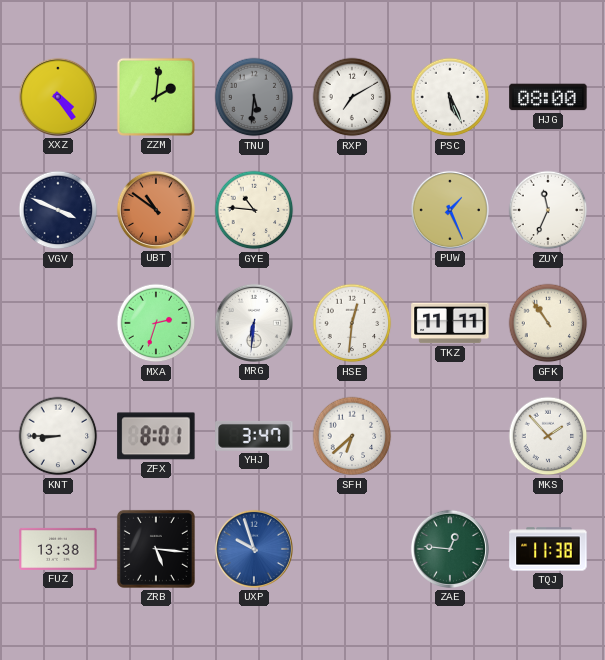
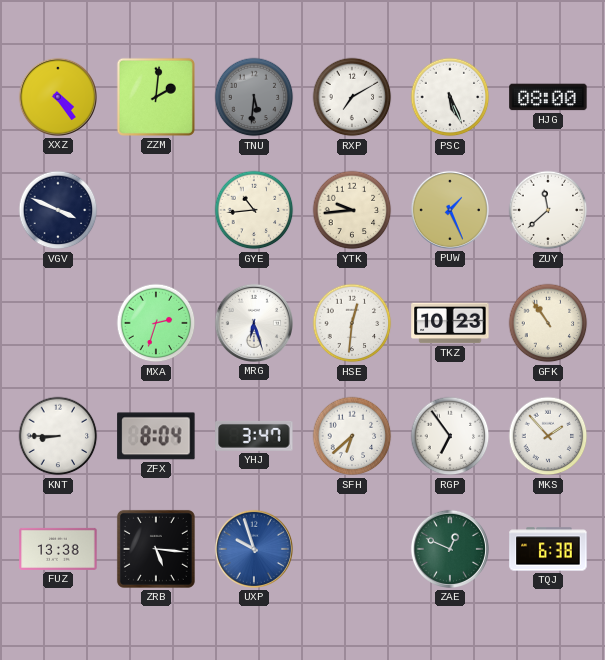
UBT: 10:51 -> none (156, 210)
GYE: 10:46 -> 10:44 (254, 210)
YTK: none -> 9:44 (352, 210)
ZUY: 11:34 -> 11:38 (548, 210)
MRG: 6:31 -> 6:27 (254, 323)
TKZ: 11:11 -> 10:23 (450, 323)
ZFX: 8:01 -> 8:04 (156, 436)
RGP: none -> 6:54 (450, 436)
ZAE: 12:46 -> 12:49 (450, 549)
TQJ: 11:38 -> 6:38 (548, 549)
